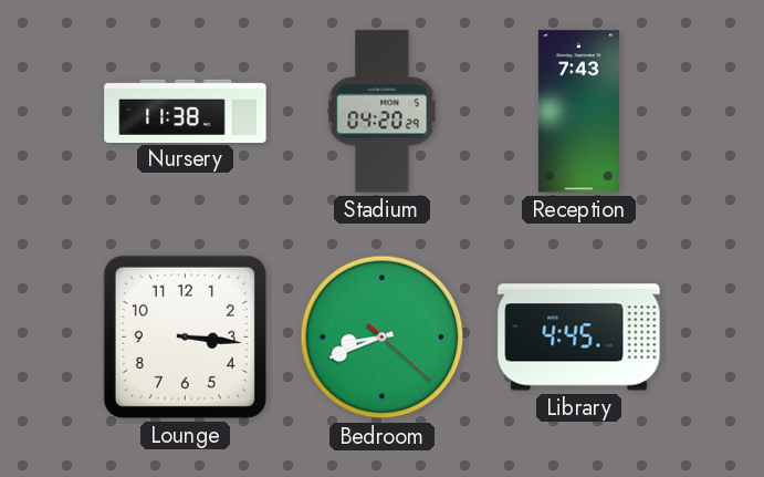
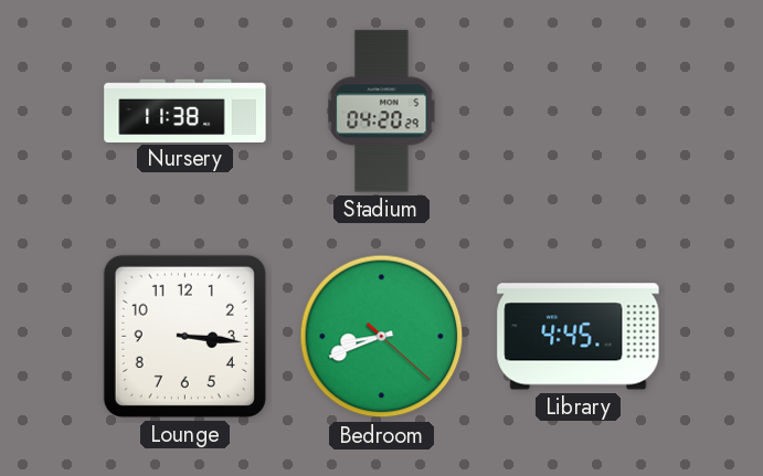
Reception: 7:43 -> none (578, 112)
